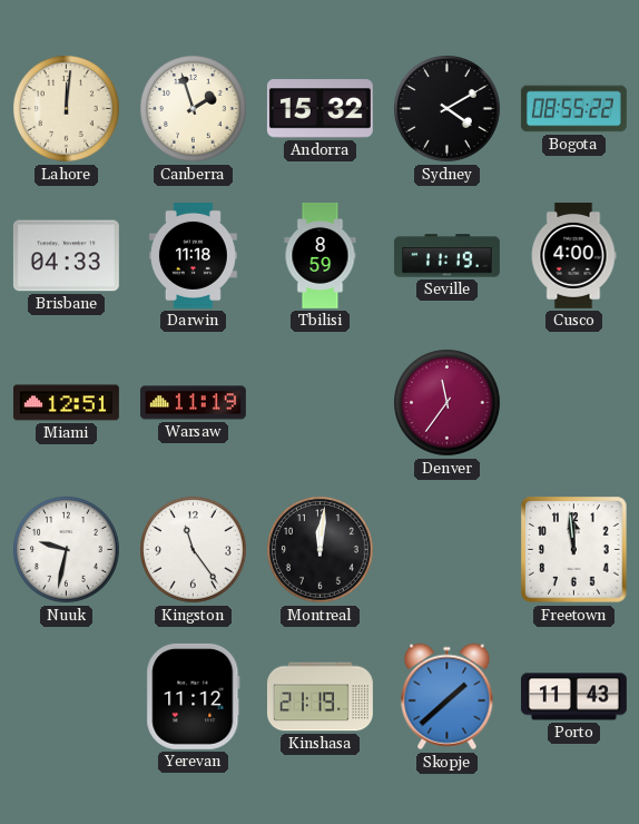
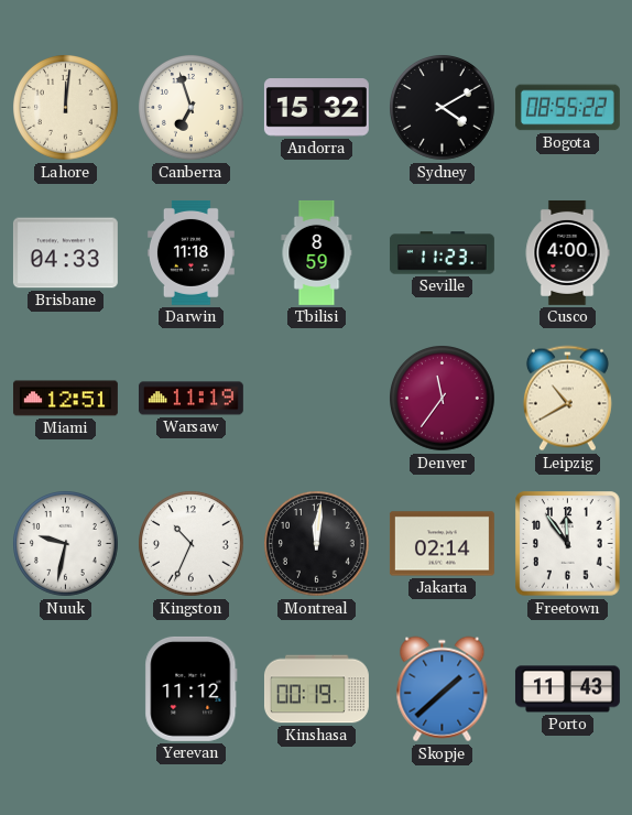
Canberra: 1:57 -> 6:57 (192, 108)
Seville: 11:19 -> 11:23 (442, 253)
Leipzig: none -> 10:40 (567, 399)
Kingston: 11:24 -> 10:34 (192, 544)
Jakarta: none -> 02:14 (442, 544)
Freetown: 11:59 -> 11:54 (568, 544)
Kinshasa: 21:19 -> 00:19 (316, 689)
